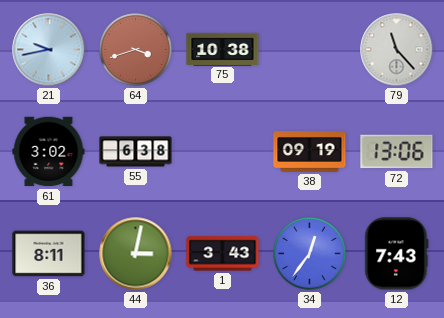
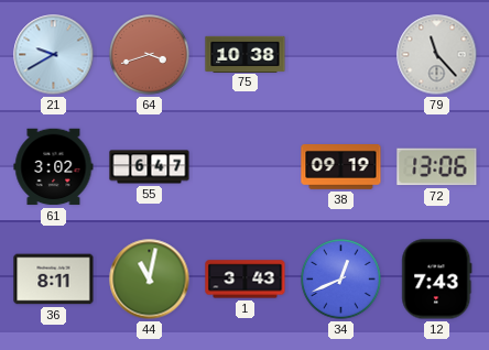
21: 9:43 -> 9:40 (54, 55)
55: 6:38 -> 6:47 (150, 167)
44: 3:02 -> 11:02 (150, 280)
34: 12:36 -> 12:41 (341, 280)
